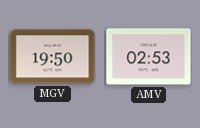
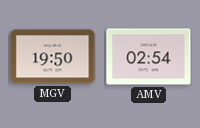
AMV: 02:53 -> 02:54 (149, 57)
